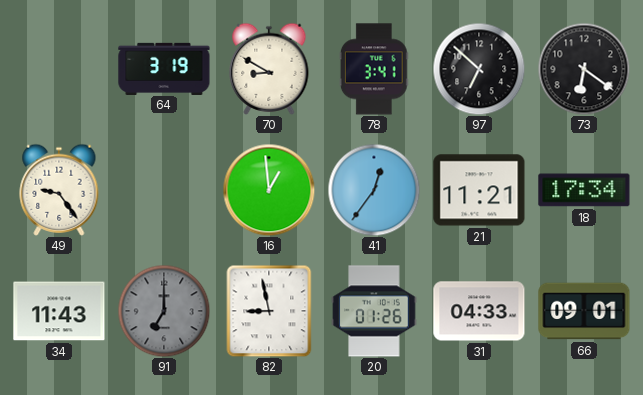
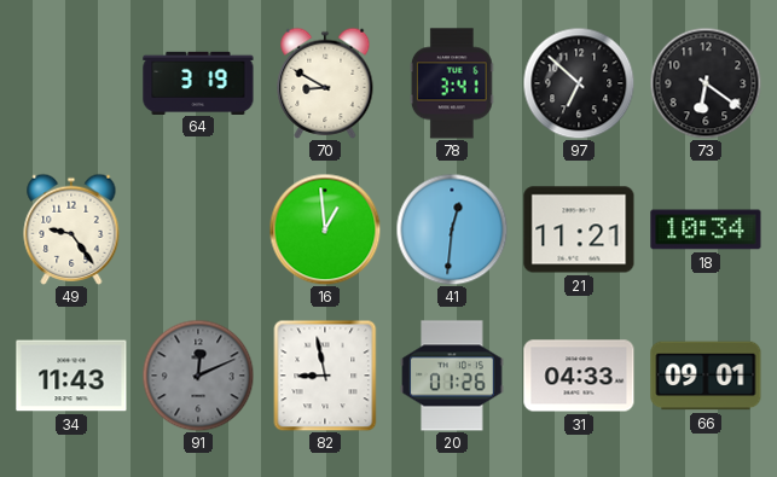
41: 12:36 -> 12:31 (452, 229)
18: 17:34 -> 10:34 (706, 229)
91: 7:00 -> 12:11 (198, 376)
